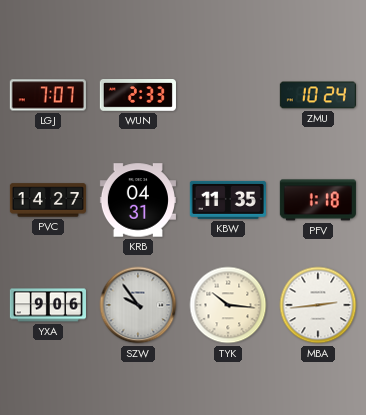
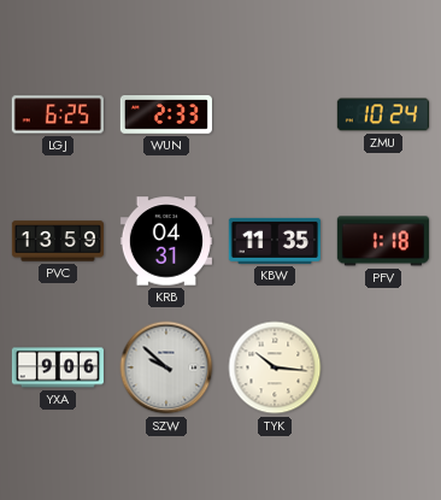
LGJ: 7:07 -> 6:25 (58, 114)
PVC: 14:27 -> 13:59 (58, 241)
SZW: 9:54 -> 9:52 (166, 367)
MBA: 2:44 -> none (318, 305)
